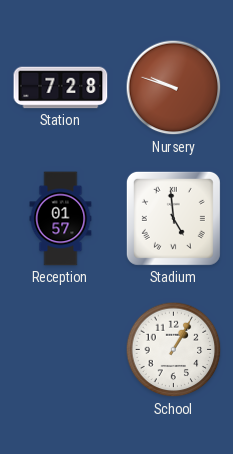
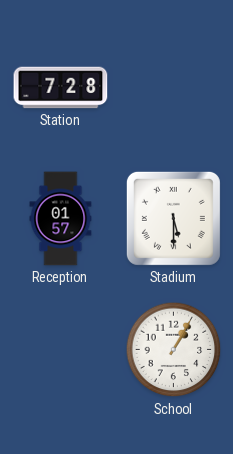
Nursery: 9:48 -> none (174, 88)
Stadium: 4:59 -> 5:30 (173, 218)
